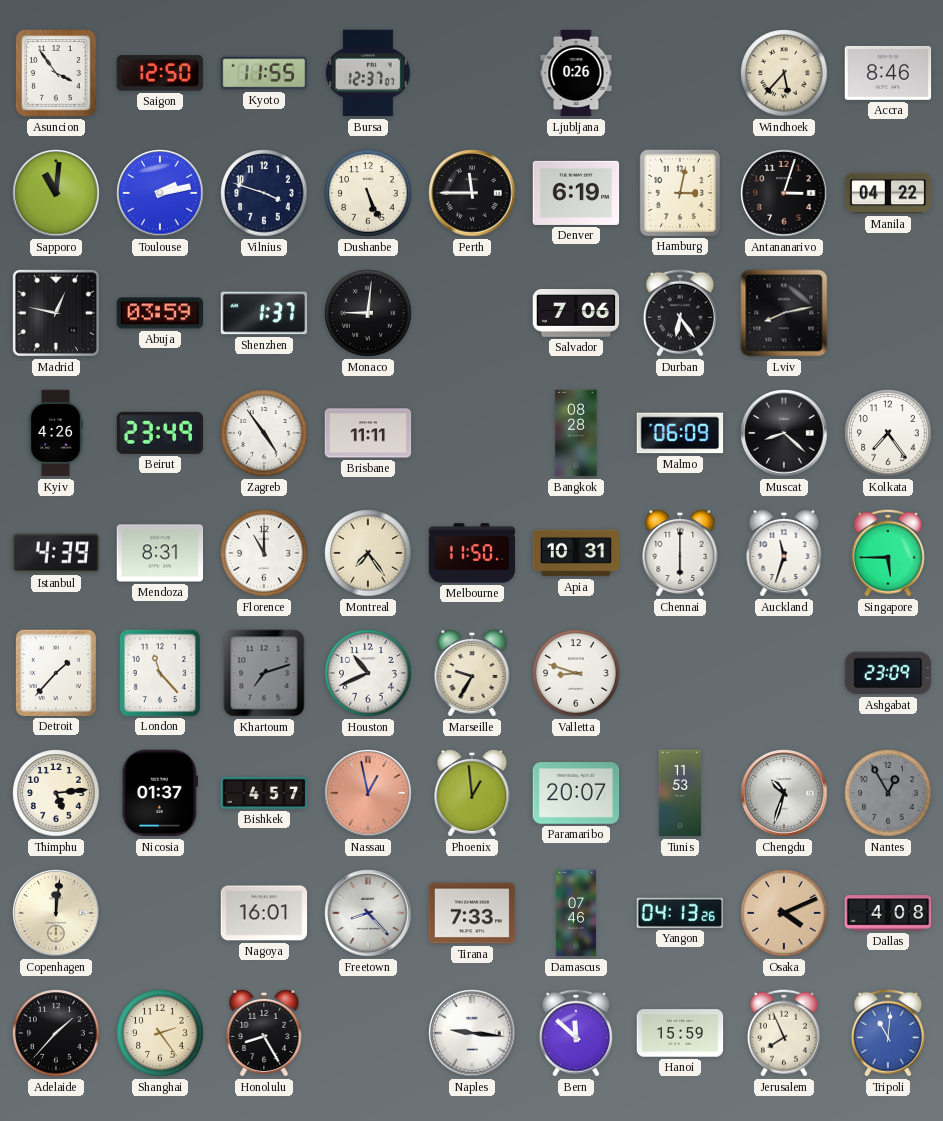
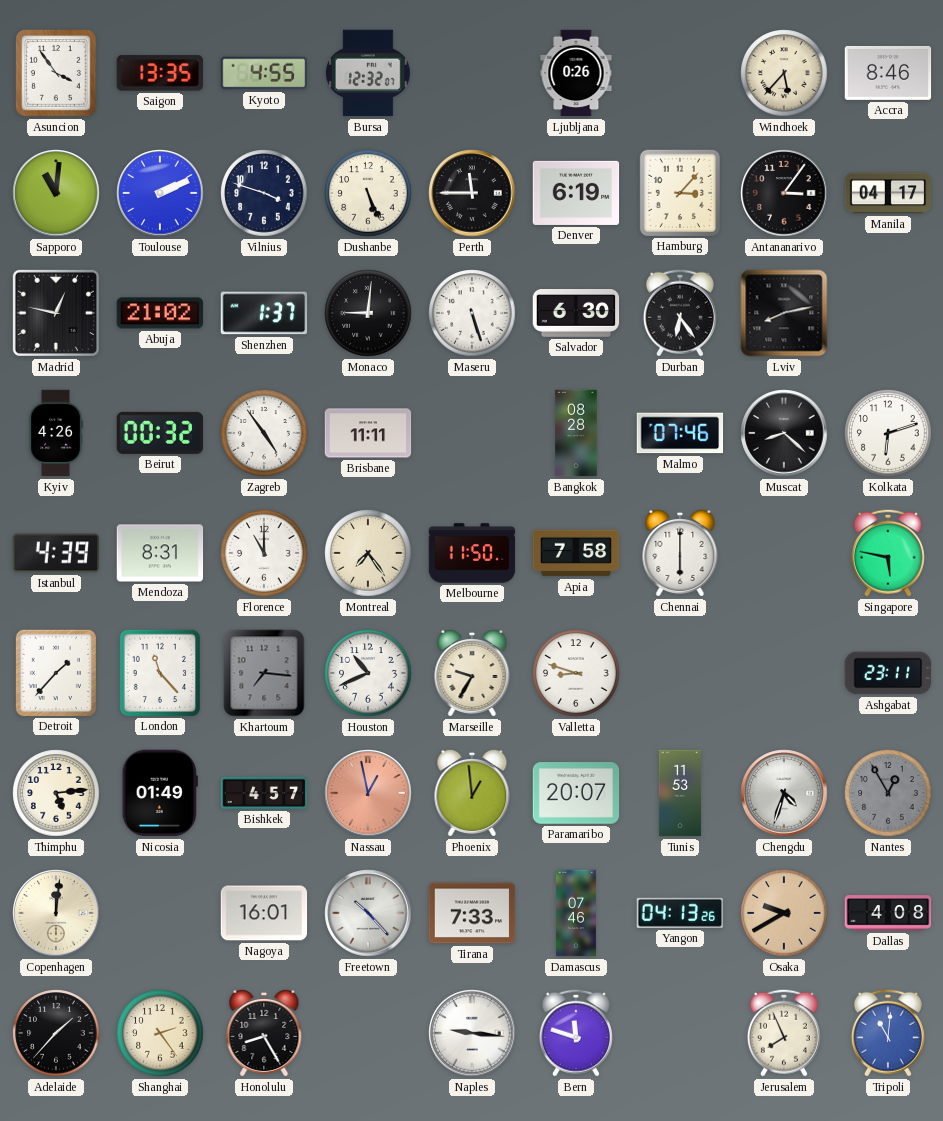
Saigon: 12:50 -> 13:35 (159, 73)
Kyoto: 11:55 -> 4:55 (264, 73)
Bursa: 12:37 -> 12:32 (369, 73)
Toulouse: 2:13 -> 2:11 (160, 193)
Hamburg: 3:02 -> 3:07 (680, 192)
Antananarivo: 3:03 -> 3:06 (784, 193)
Manila: 04:22 -> 04:17 (888, 193)
Abuja: 03:59 -> 21:02 (160, 313)
Maseru: none -> 5:27 (472, 313)
Salvador: 7:06 -> 6:30 (576, 314)
Beirut: 23:49 -> 00:32 (159, 433)
Malmo: 06:09 -> 07:46 (680, 433)
Kolkata: 7:24 -> 6:12 (888, 433)
Apia: 10:31 -> 7:58 (576, 553)
Auckland: 11:33 -> none (784, 553)
Singapore: 5:45 -> 5:47 (888, 553)
Khartoum: 7:12 -> 7:16 (264, 673)
Ashgabat: 23:09 -> 23:11 (888, 673)
Nicosia: 01:37 -> 01:49 (160, 793)
Chengdu: 10:33 -> 4:33 (784, 793)
Freetown: 8:23 -> 10:23 (368, 913)
Osaka: 4:11 -> 9:40 (784, 913)
Bern: 11:52 -> 11:48 (576, 1033)
Hanoi: 15:59 -> none (680, 1033)
